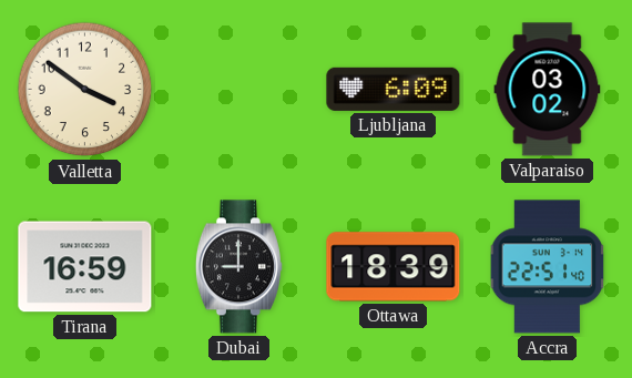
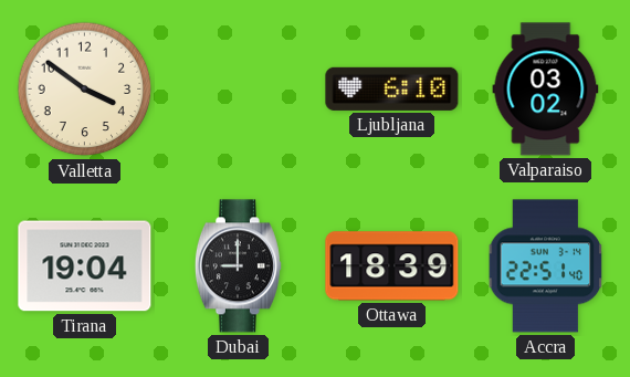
Ljubljana: 6:09 -> 6:10 (392, 88)
Tirana: 16:59 -> 19:04 (85, 266)
